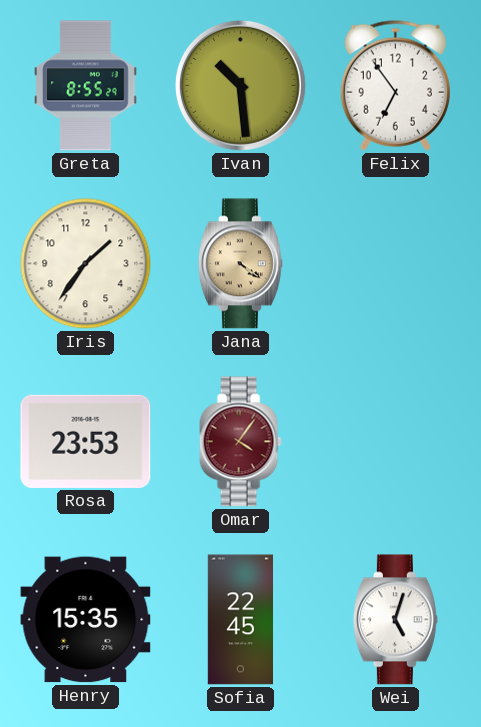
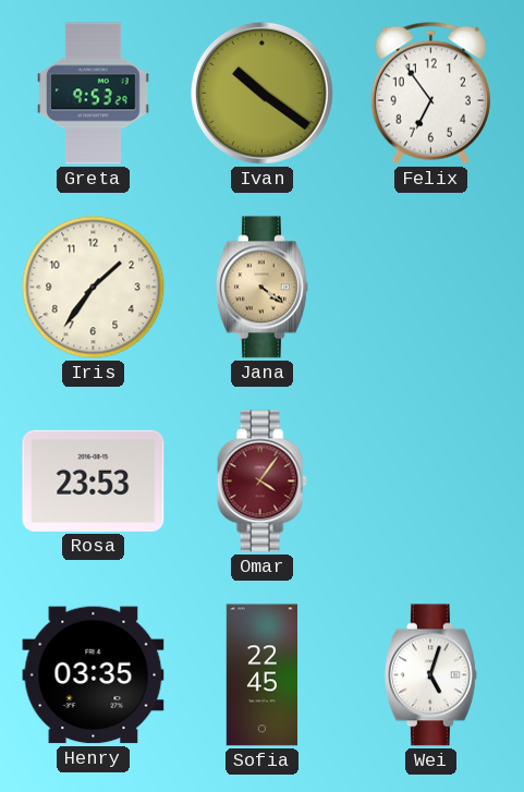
Greta: 8:55 -> 9:53 (94, 94)
Ivan: 10:29 -> 10:21 (261, 93)
Henry: 15:35 -> 03:35 (94, 675)
